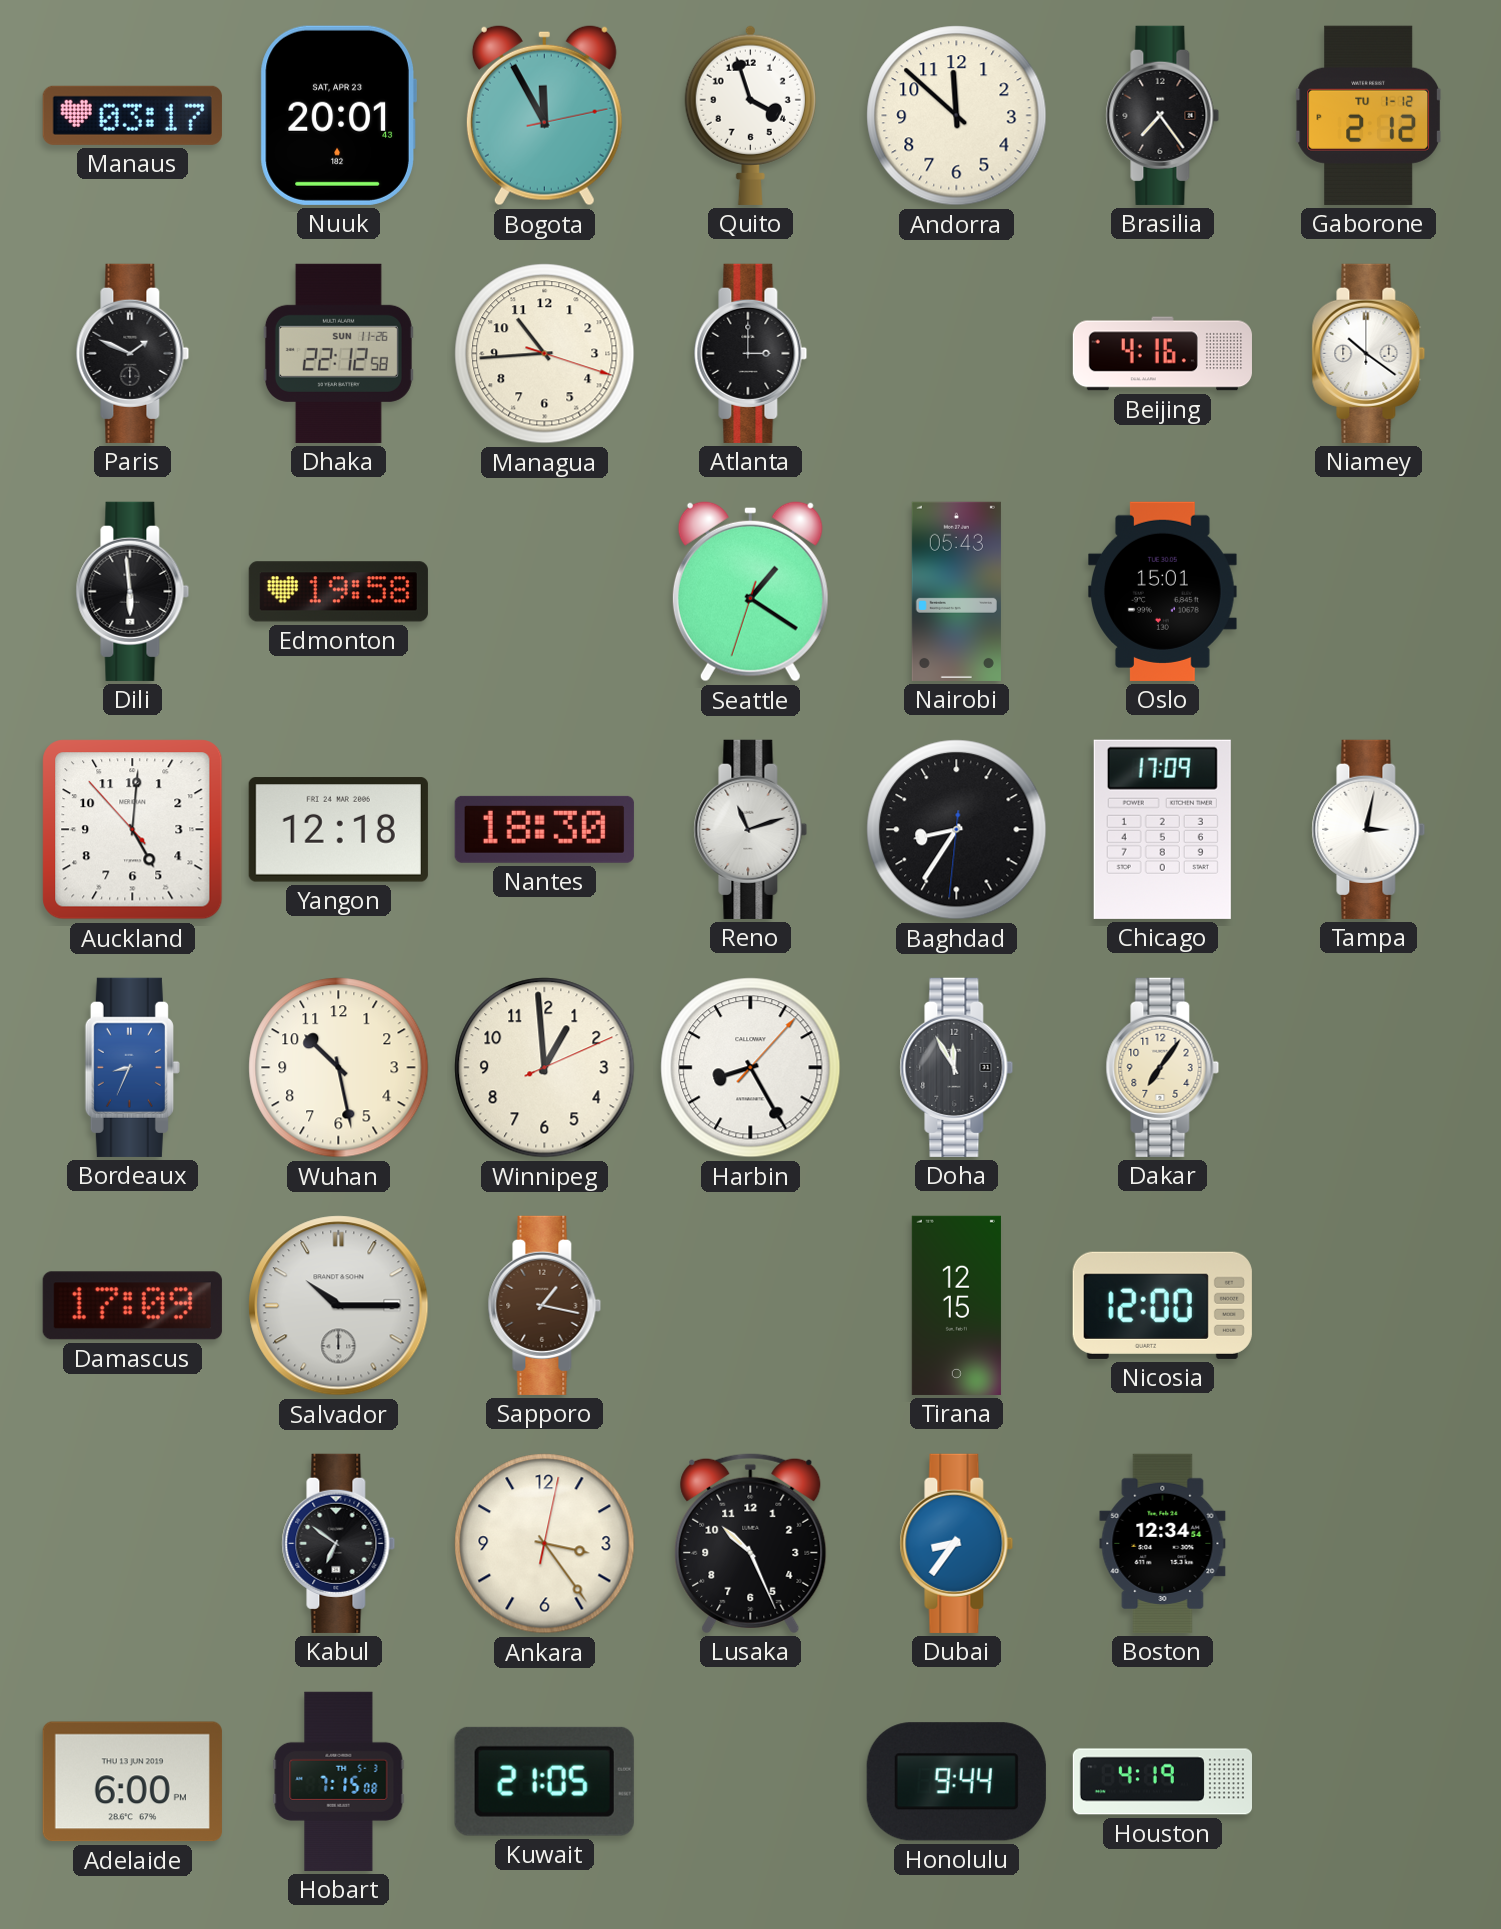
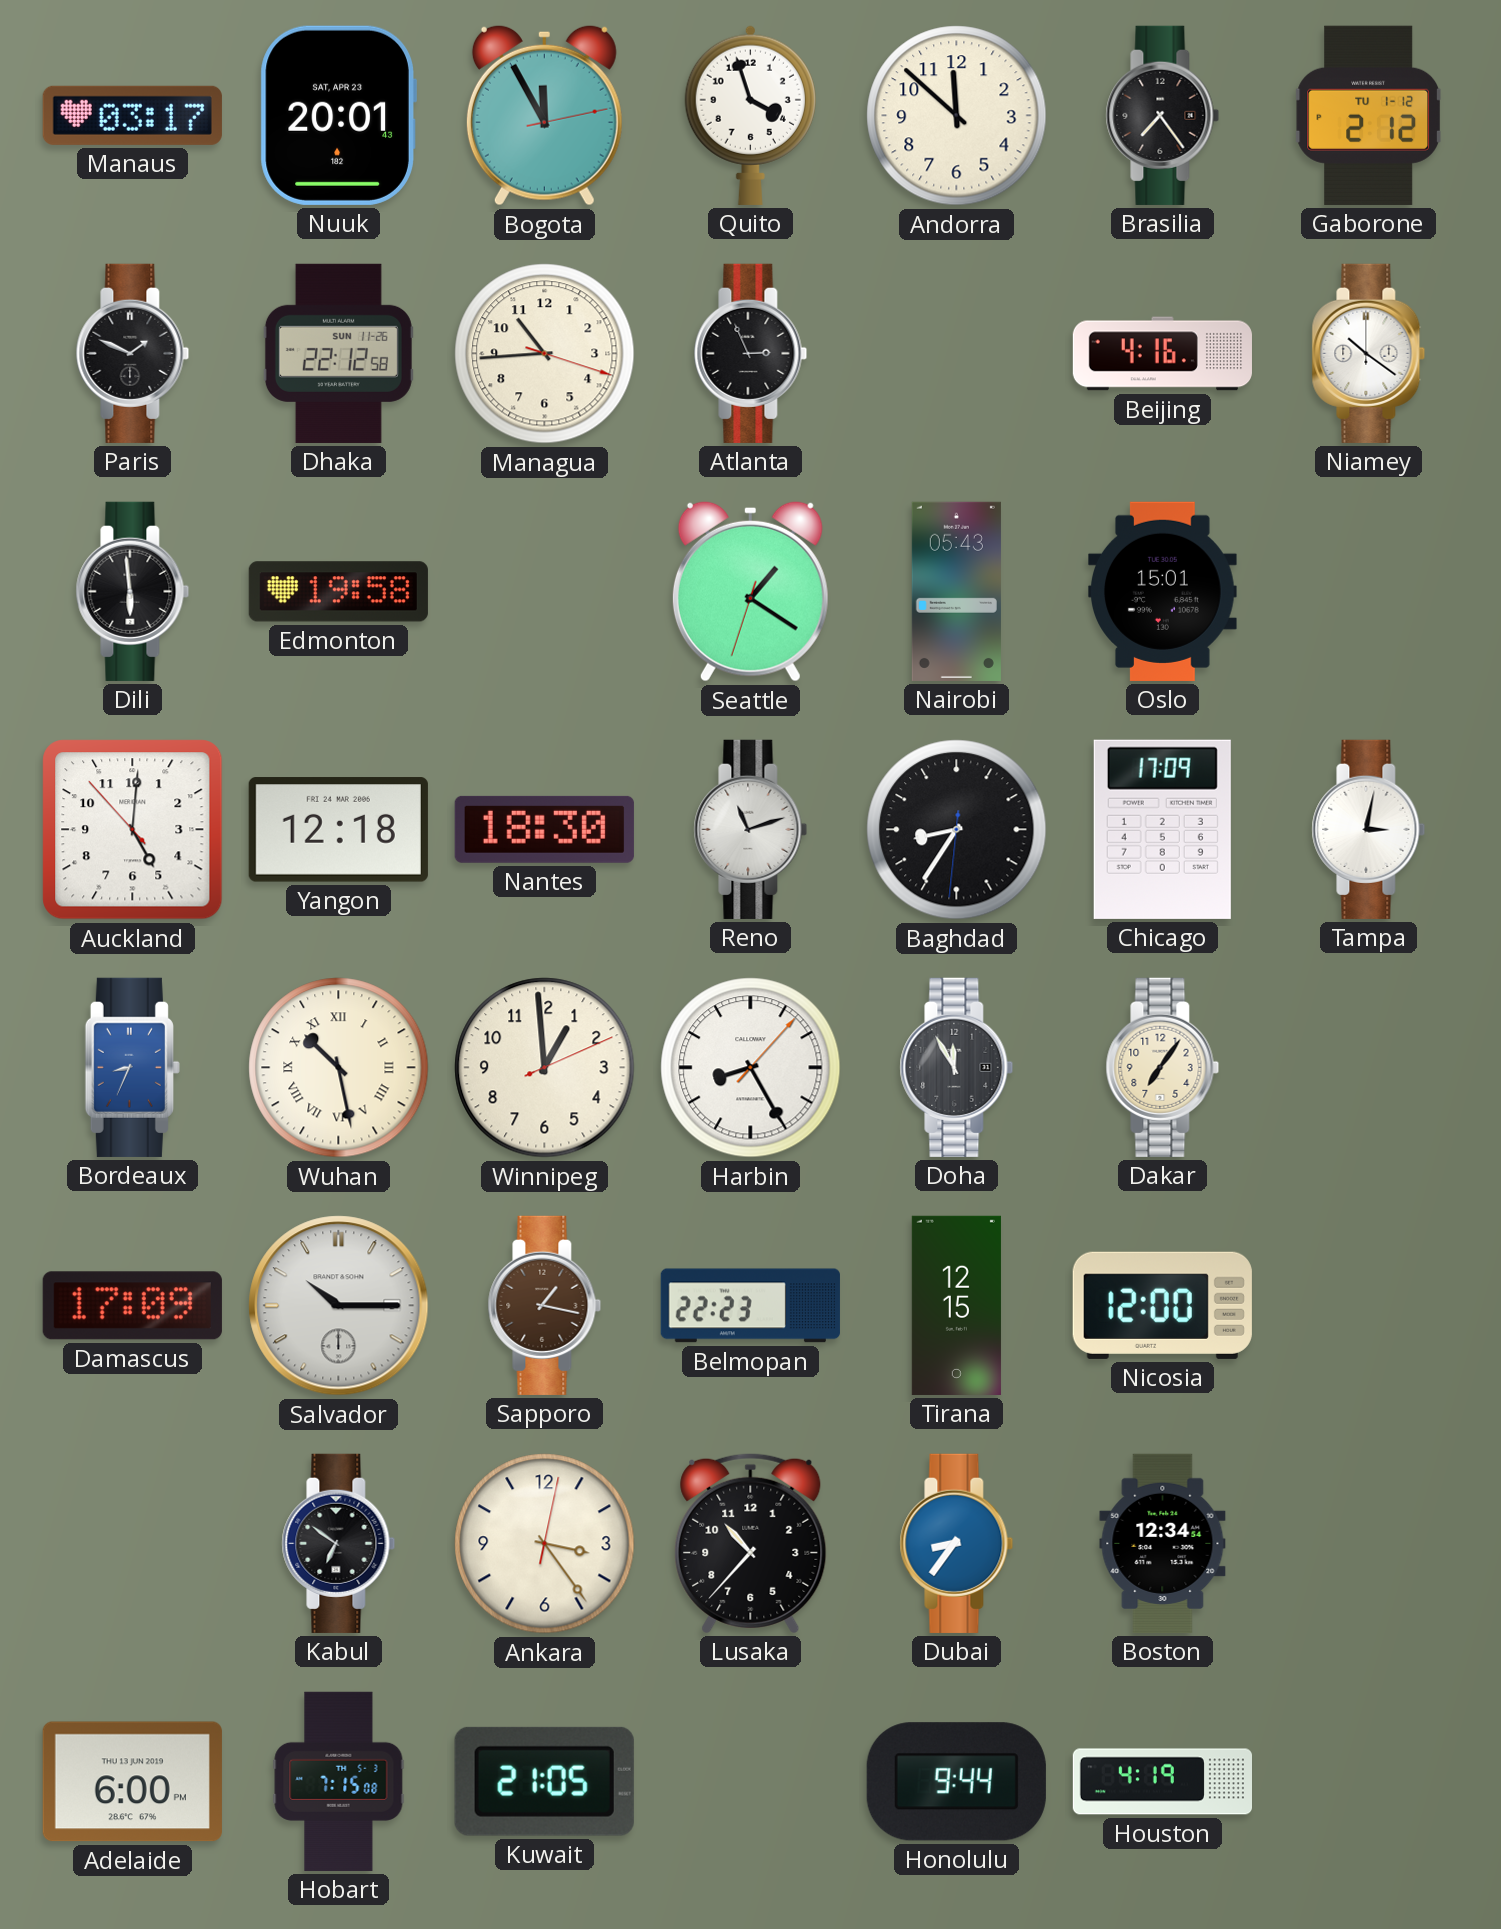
Atlanta: 3:00 -> 2:56 (751, 353)
Wuhan numerals: Arabic -> Roman (339, 1068)
Belmopan: none -> 22:23 (750, 1306)
Lusaka: 10:26 -> 10:37 (751, 1543)
